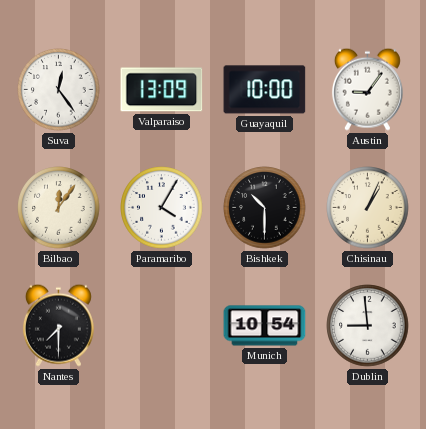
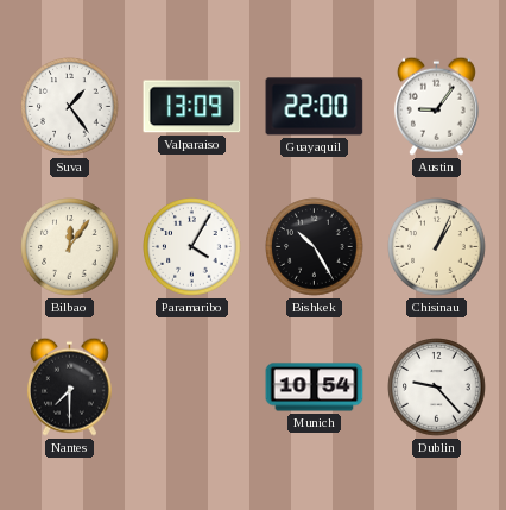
Suva: 12:24 -> 1:24 (70, 107)
Guayaquil: 10:00 -> 22:00 (315, 107)
Bishkek: 10:30 -> 10:25 (315, 247)
Dublin: 8:59 -> 9:23 (437, 388)
